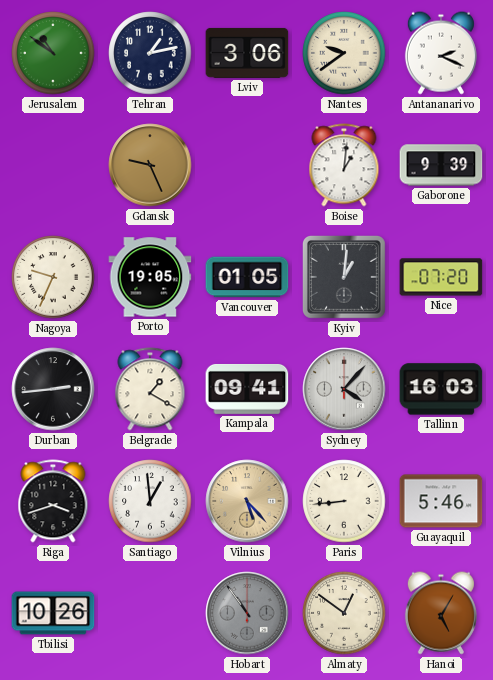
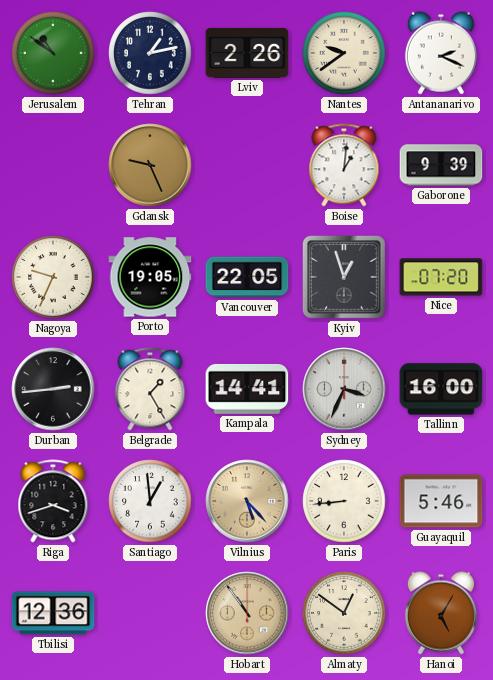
Lviv: 3:06 -> 2:26 (247, 53)
Vancouver: 01:05 -> 22:05 (247, 277)
Kyiv: 1:01 -> 12:57 (344, 277)
Belgrade: 1:20 -> 1:25 (150, 389)
Kampala: 09:41 -> 14:41 (247, 389)
Sydney: 4:07 -> 3:34 (344, 389)
Tallinn: 16:03 -> 16:00 (441, 389)
Tbilisi: 10:26 -> 12:36 (53, 613)
Hobart dial: grey -> champagne (247, 613)
